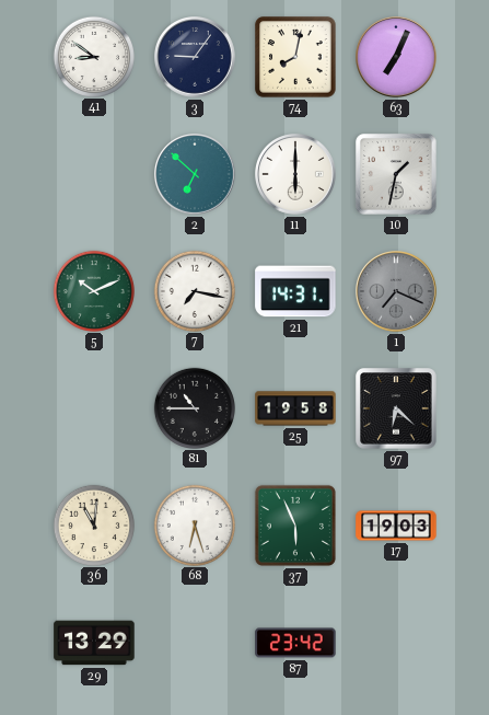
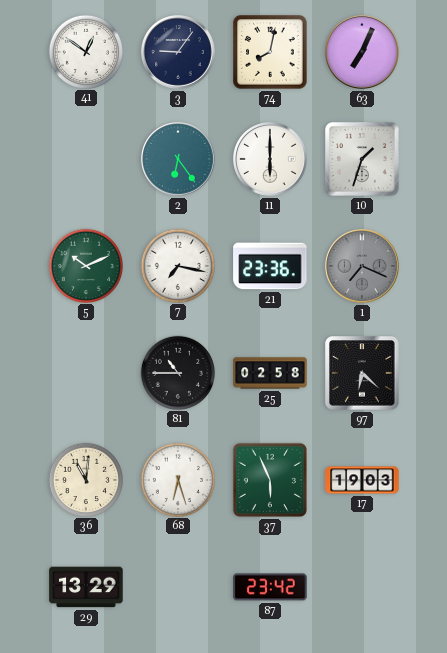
41: 8:51 -> 12:51 (85, 51)
2: 6:52 -> 6:24 (179, 160)
10: 1:32 -> 1:33 (362, 159)
21: 14:31 -> 23:36 (270, 266)
25: 19:58 -> 02:58 (270, 373)
